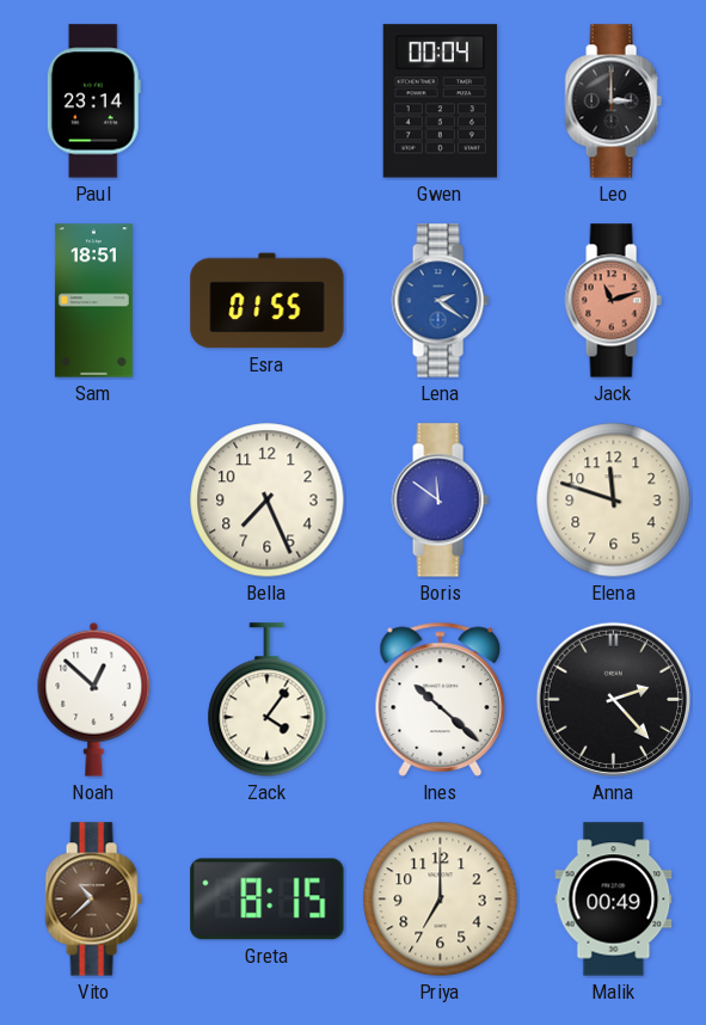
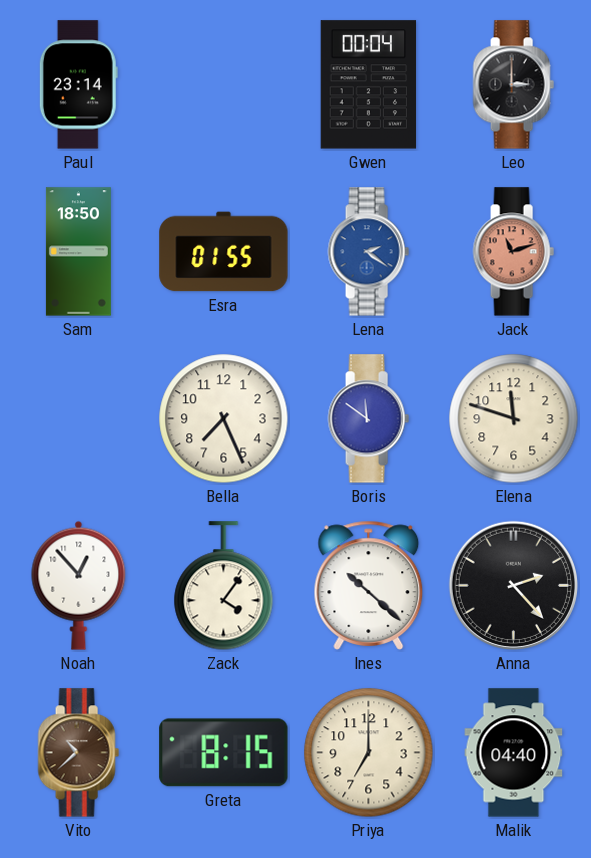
Sam: 18:51 -> 18:50 (78, 252)
Noah: 12:52 -> 12:53 (79, 585)
Malik: 00:49 -> 04:40 (514, 753)
